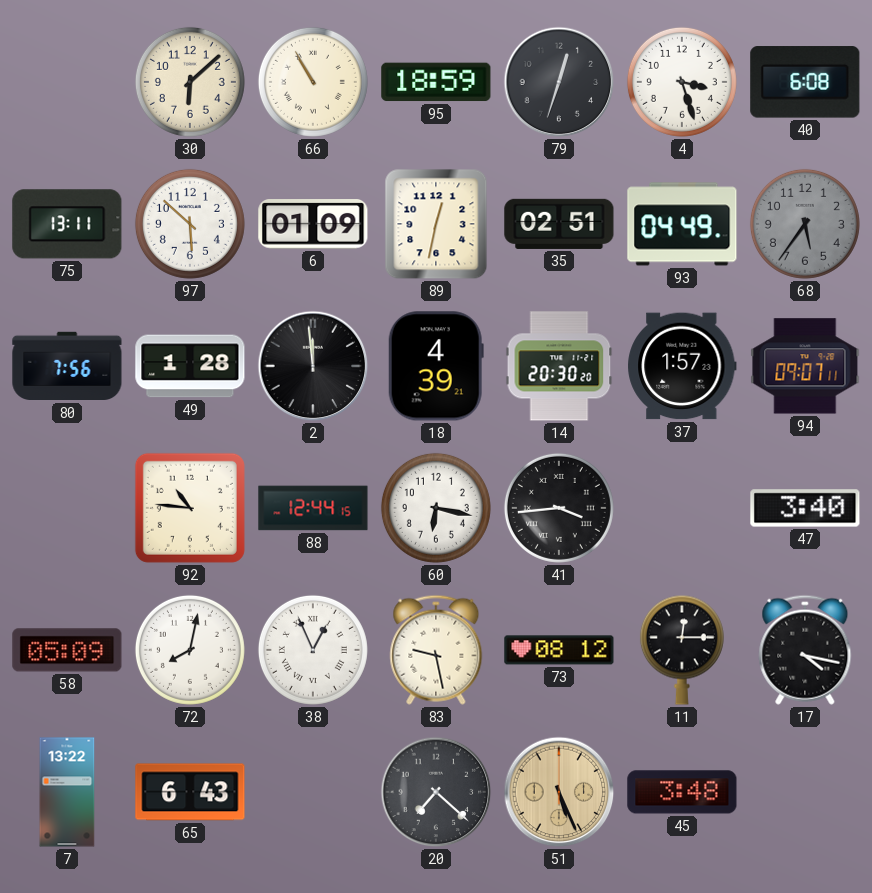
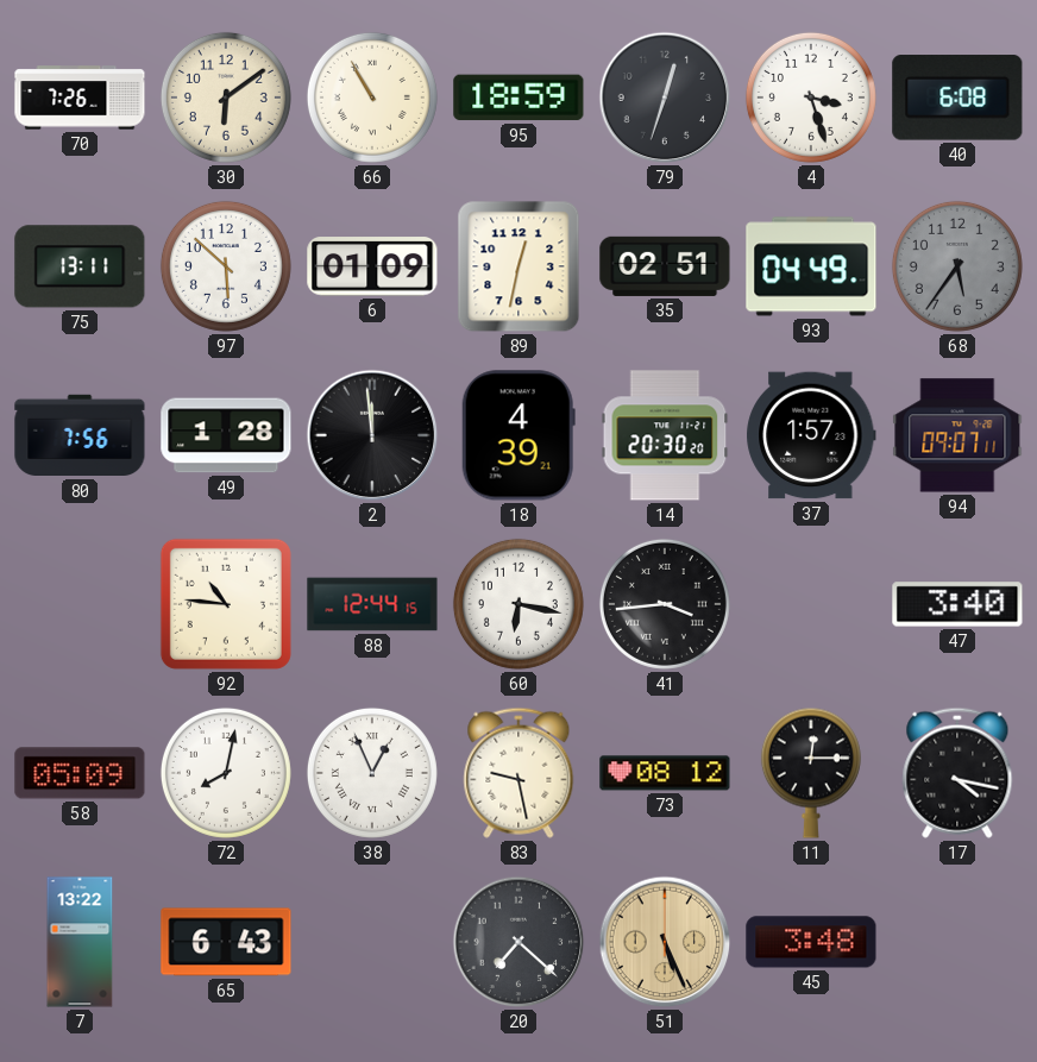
70: none -> 7:26 (80, 98)
30: 6:08 -> 6:09 (226, 98)
